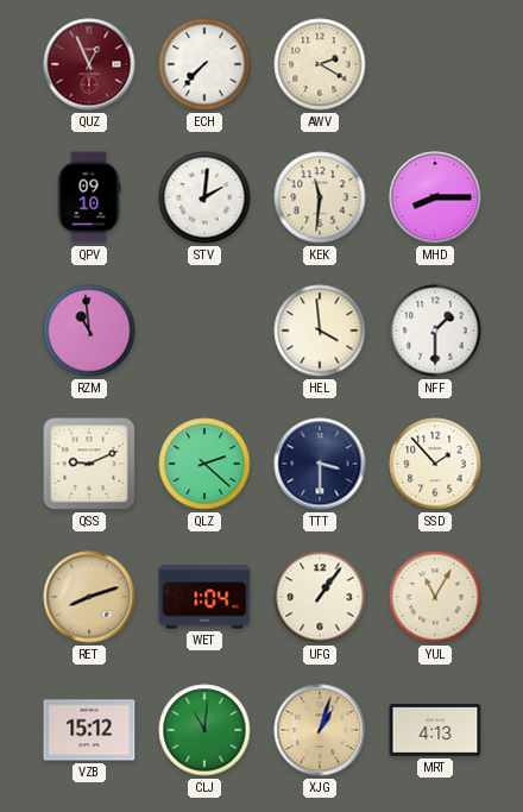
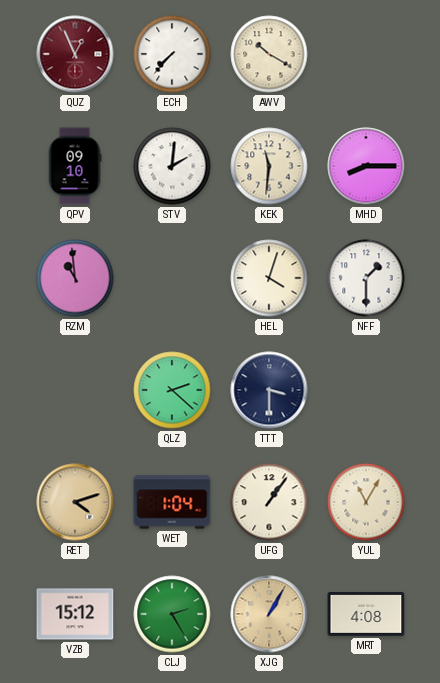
AWV: 2:20 -> 10:20 (269, 54)
HEL: 3:59 -> 4:03 (269, 278)
QSS: 9:11 -> none (89, 464)
SSD: 1:53 -> none (435, 464)
RET: 8:12 -> 4:12 (75, 502)
CLJ: 11:01 -> 2:25 (172, 614)
XJG: 1:03 -> 1:05 (269, 614)
MRT: 4:13 -> 4:08 (366, 614)
